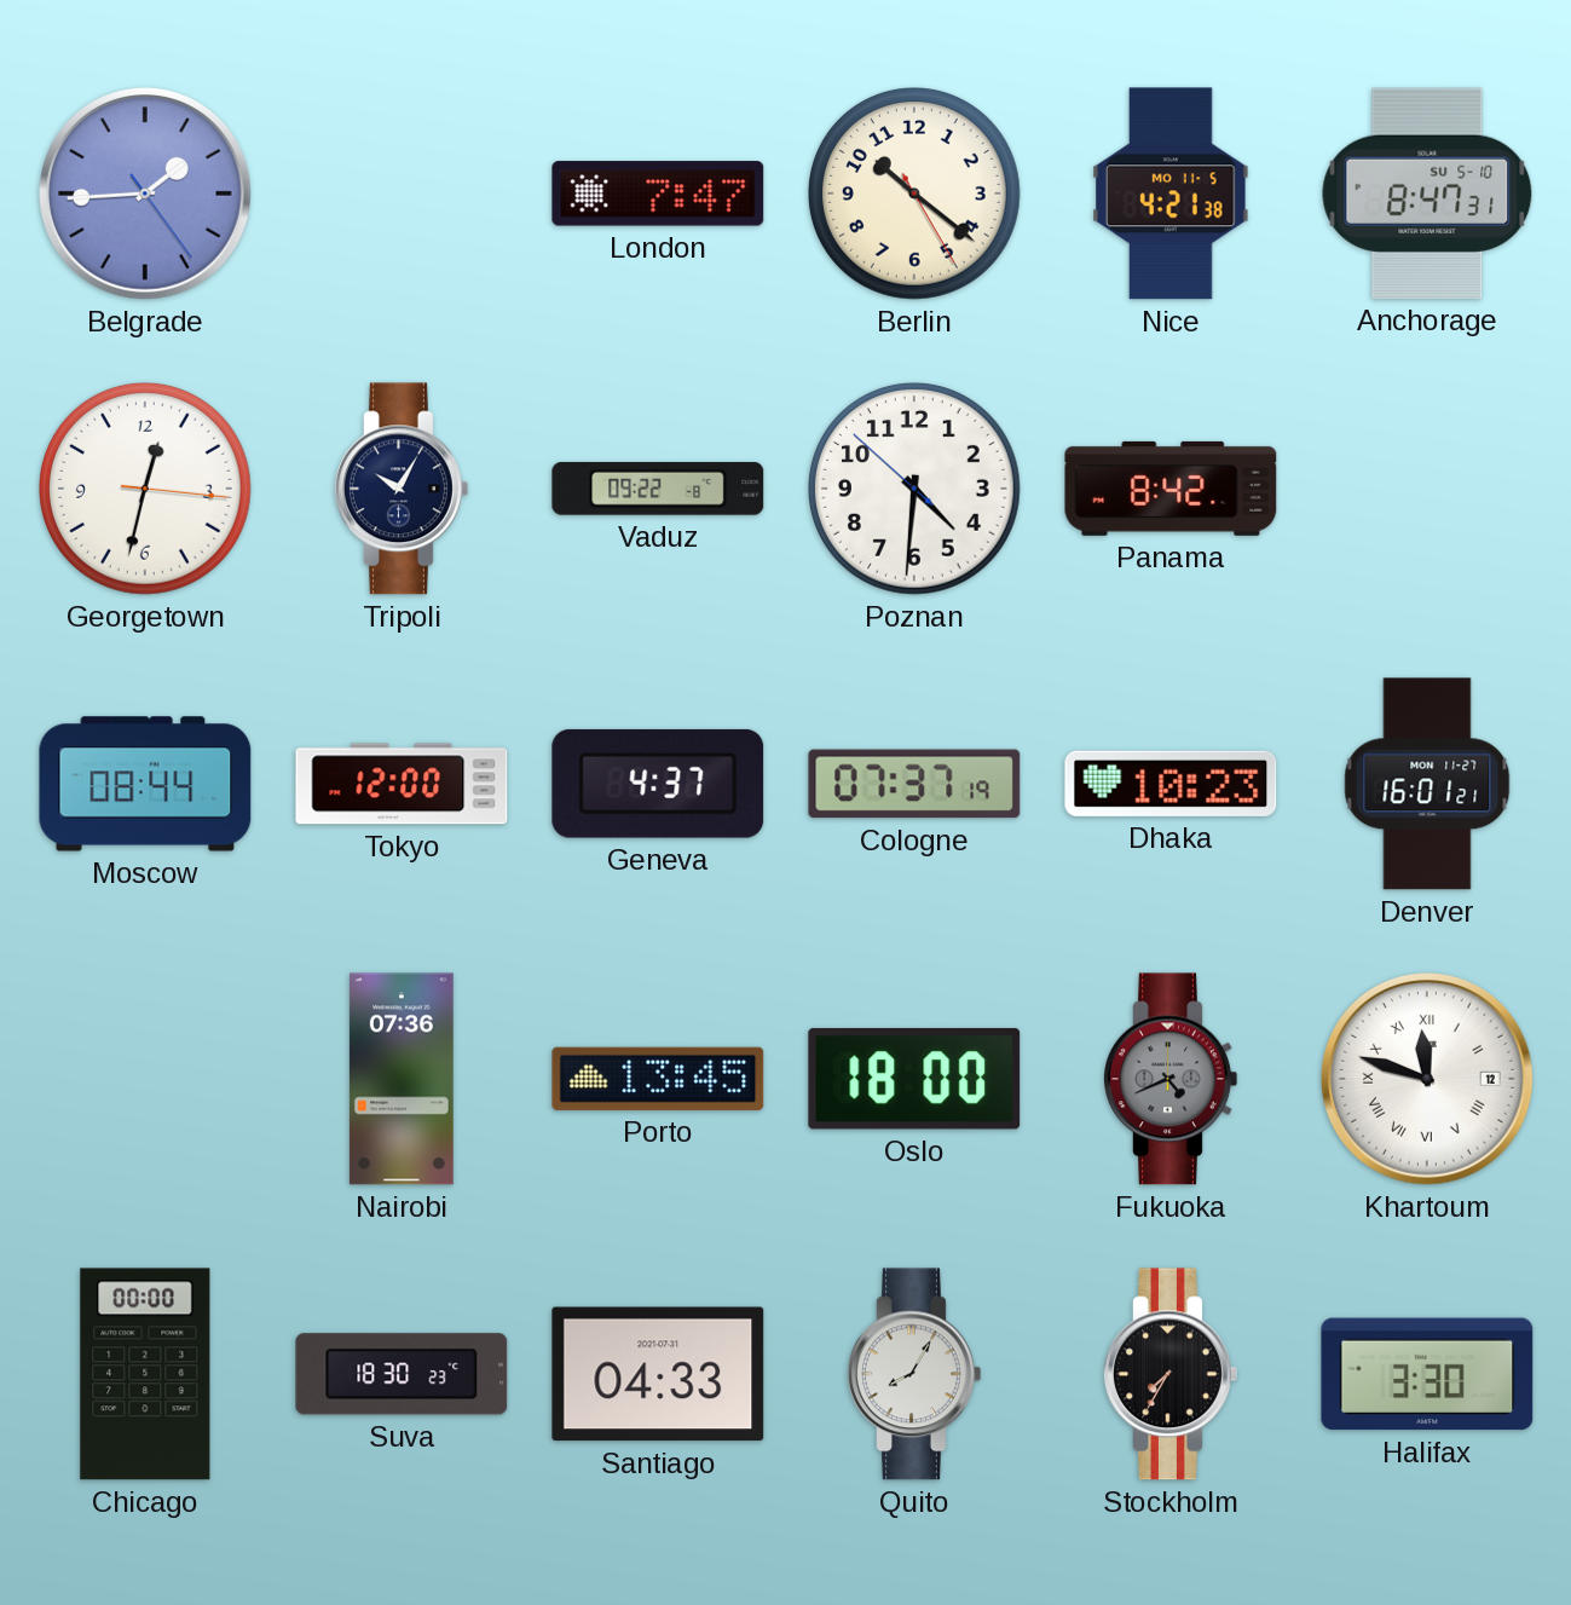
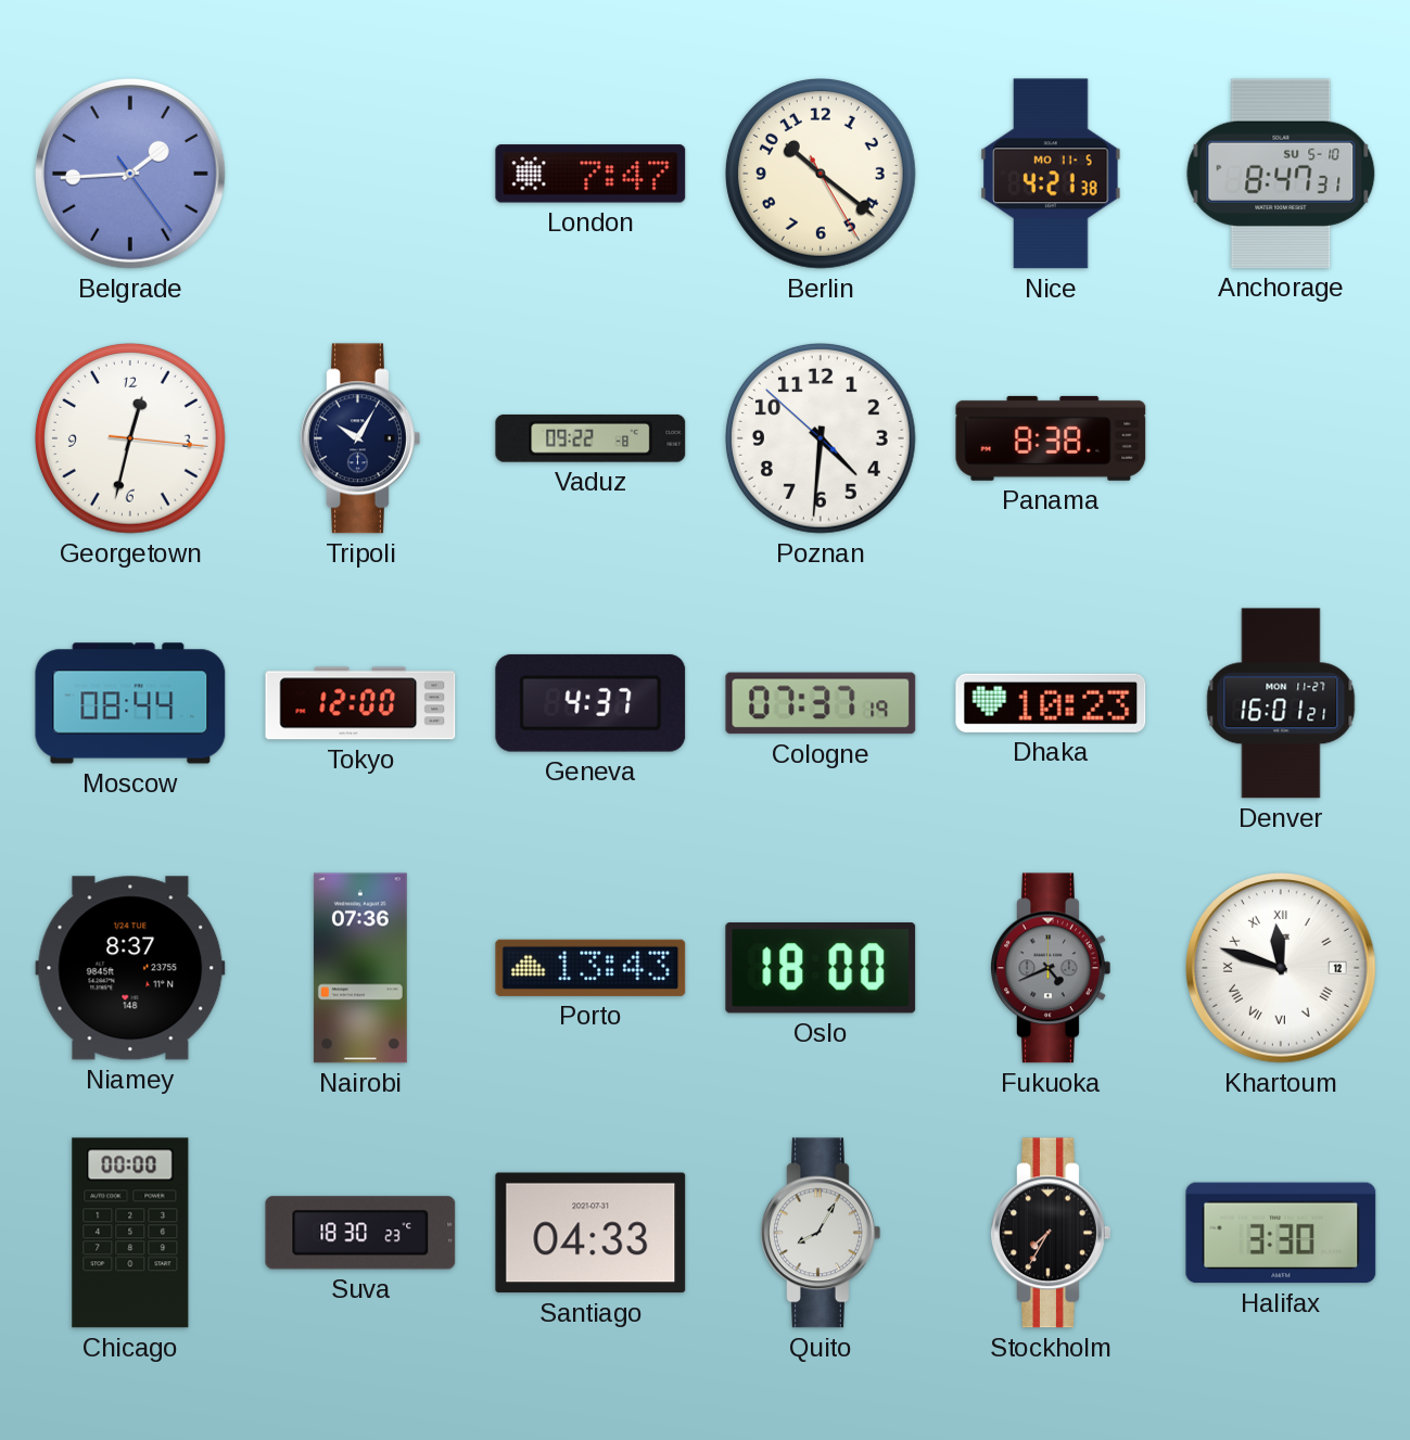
Panama: 8:42 -> 8:38 (1051, 438)
Niamey: none -> 8:37 (130, 968)
Porto: 13:45 -> 13:43 (590, 968)
